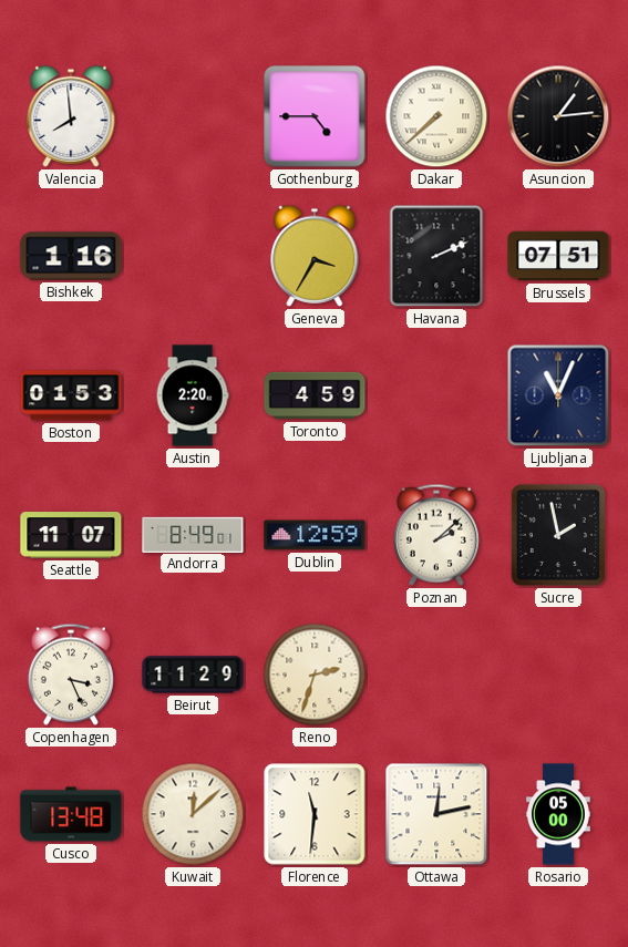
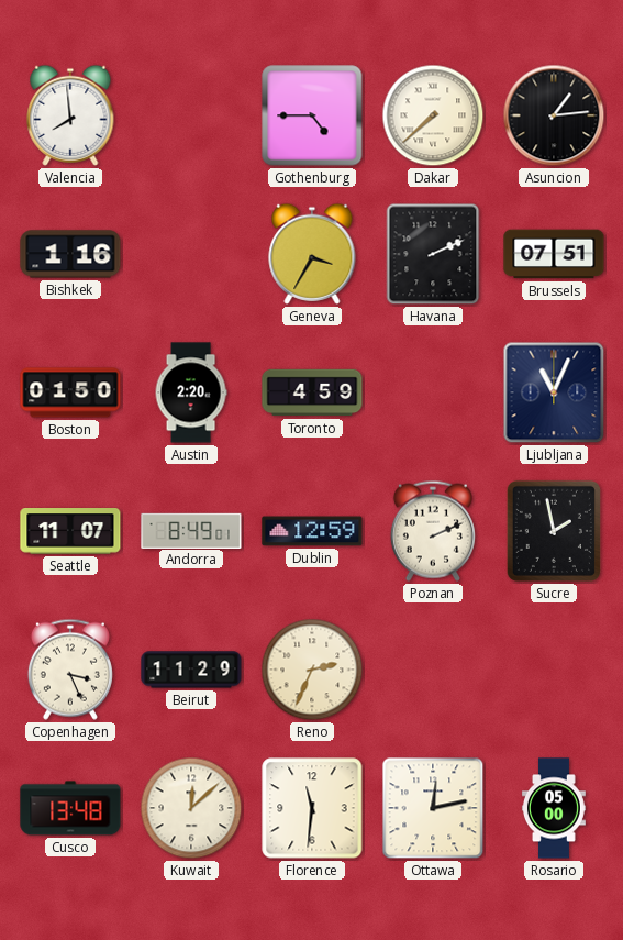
Boston: 01:53 -> 01:50 (70, 392)
Poznan: 2:08 -> 2:11 (433, 531)
Reno: 2:33 -> 2:34 (312, 670)
